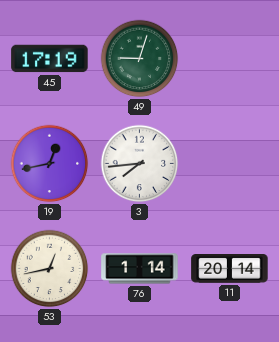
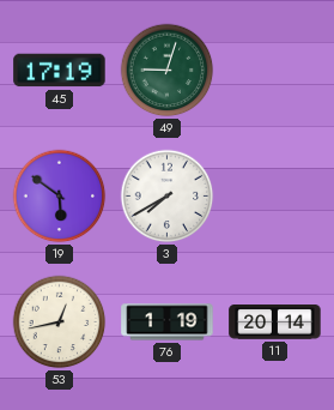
19: 12:43 -> 5:51 (60, 197)
3: 7:44 -> 7:40 (168, 197)
76: 1:14 -> 1:19 (168, 322)
